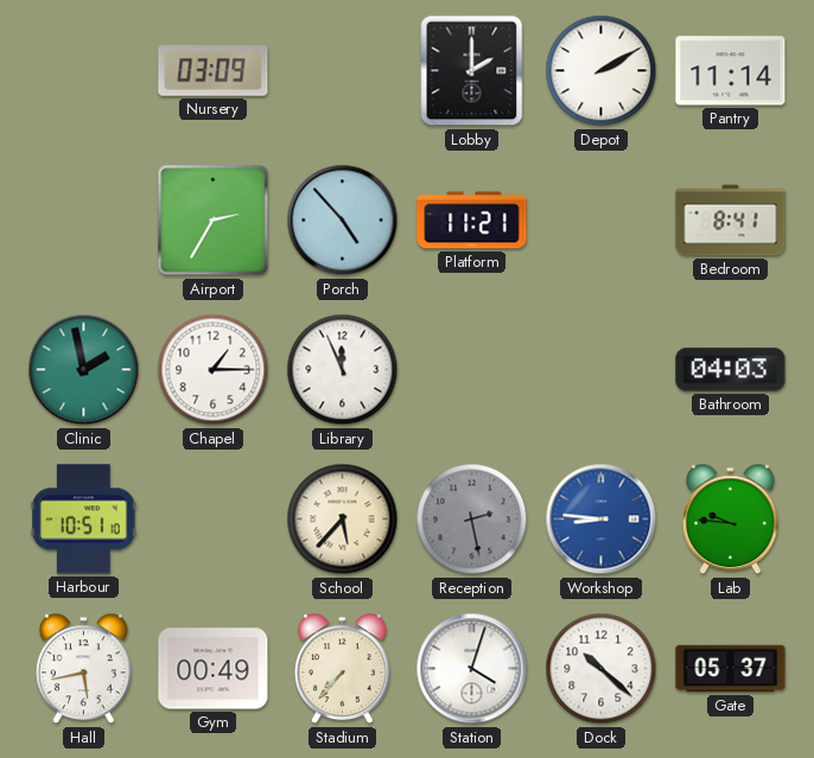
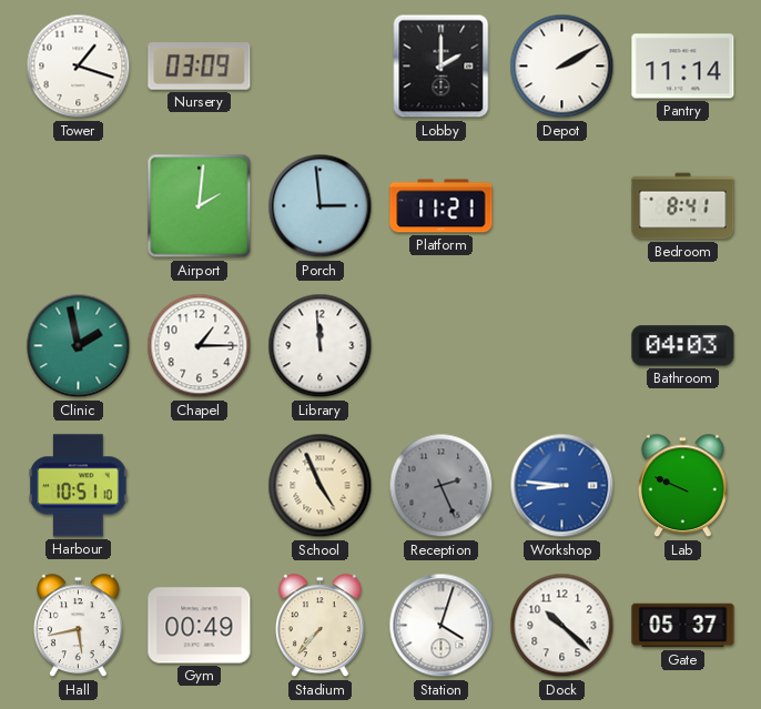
Tower: none -> 1:18 (79, 67)
Airport: 2:35 -> 2:01 (200, 206)
Porch: 4:53 -> 2:59 (321, 206)
Library: 11:56 -> 11:59 (321, 346)
School: 5:37 -> 4:56 (321, 486)
Reception: 2:28 -> 2:26 (442, 486)
Lab: 9:46 -> 9:49 (683, 486)
